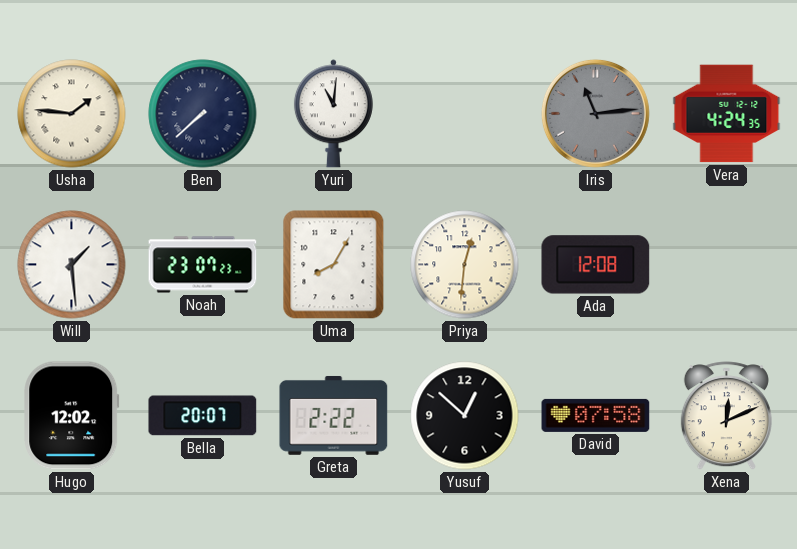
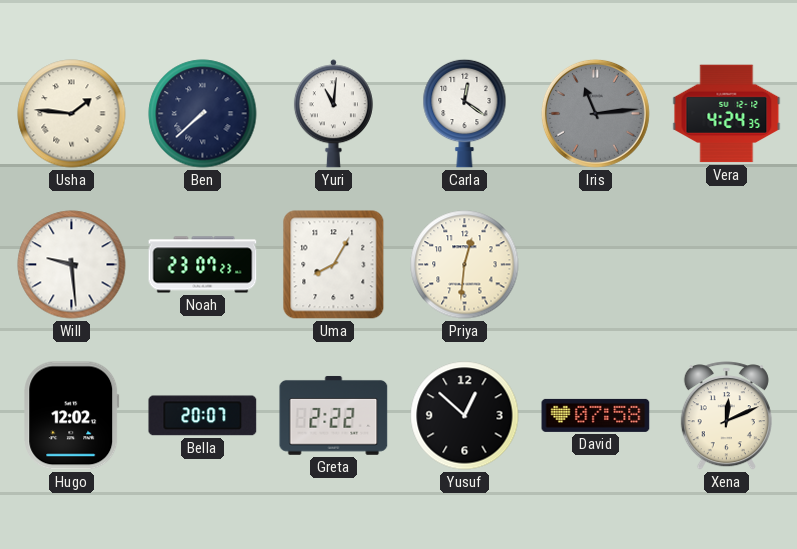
Carla: none -> 12:21 (465, 113)
Will: 1:29 -> 9:29 (72, 265)
Ada: 12:08 -> none (596, 265)
